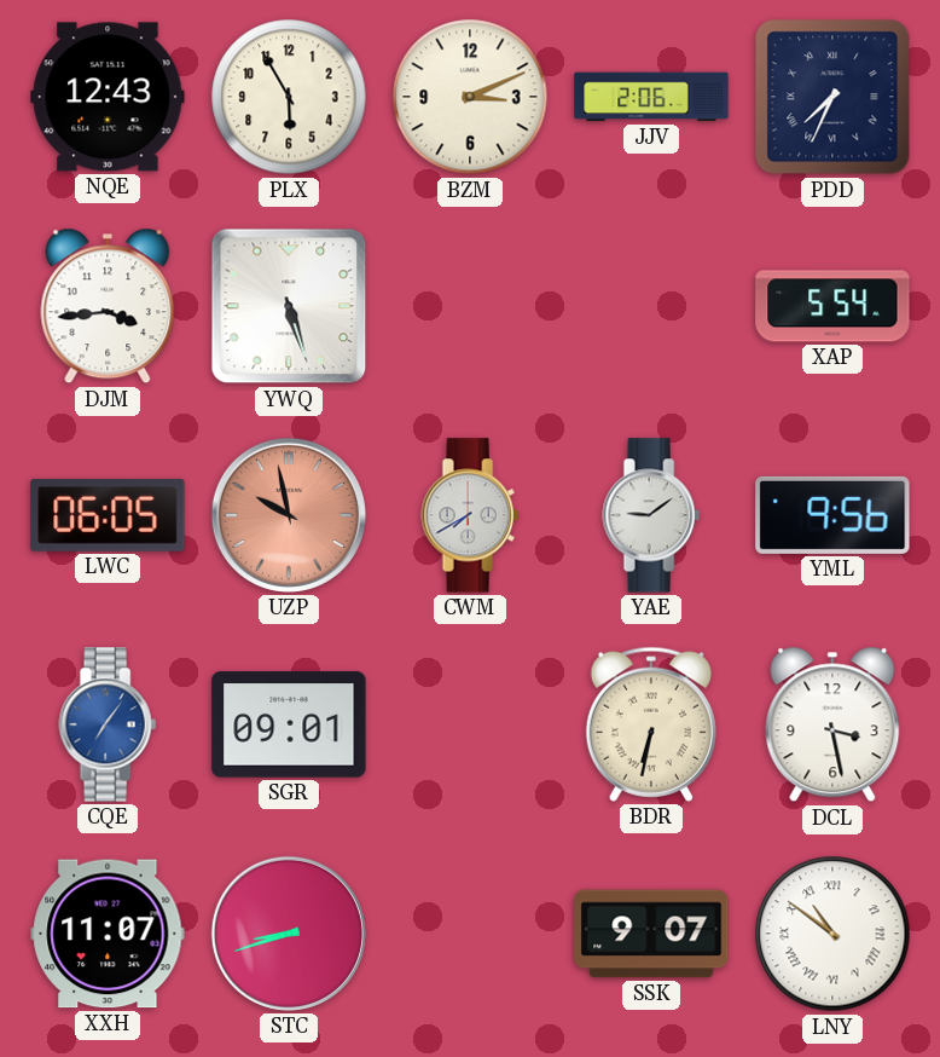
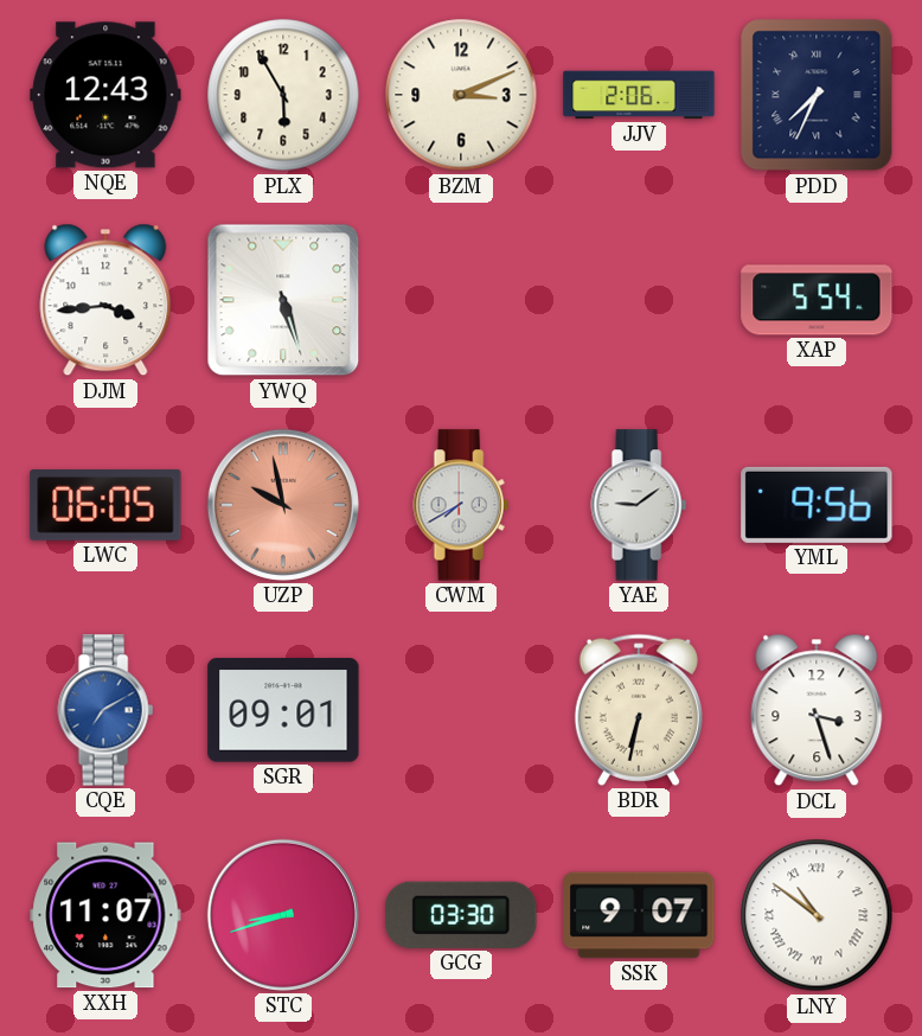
CQE: 7:06 -> 7:10 (105, 710)
DCL: 3:28 -> 3:27 (817, 710)
GCG: none -> 03:30 (461, 915)
